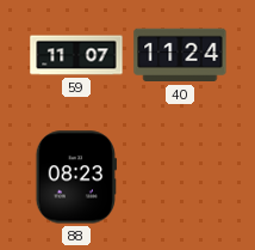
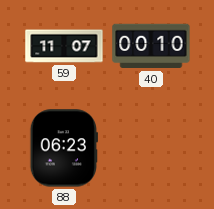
40: 11:24 -> 00:10 (151, 46)
88: 08:23 -> 06:23 (63, 148)
